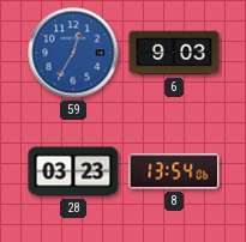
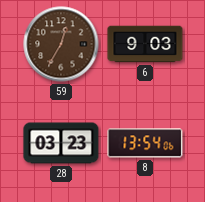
59 dial: blue -> brown (61, 44)
